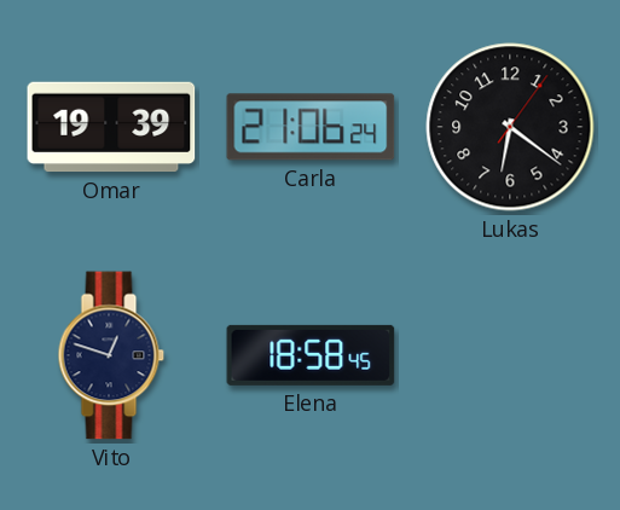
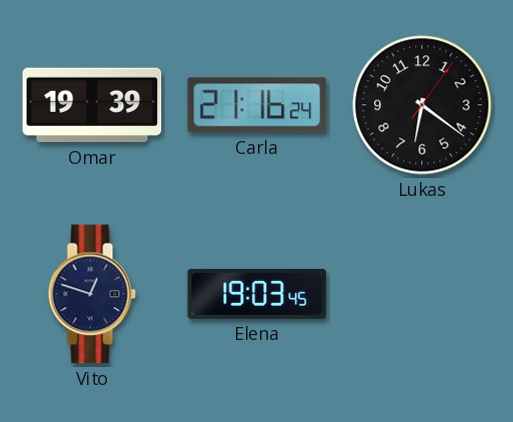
Carla: 21:06 -> 21:16 (257, 105)
Elena: 18:58 -> 19:03 (257, 294)
